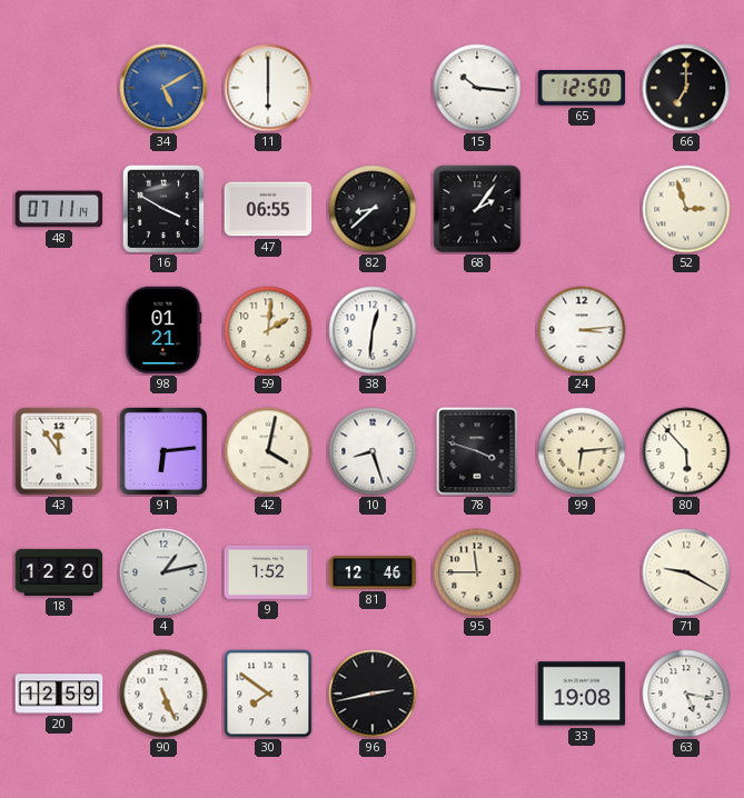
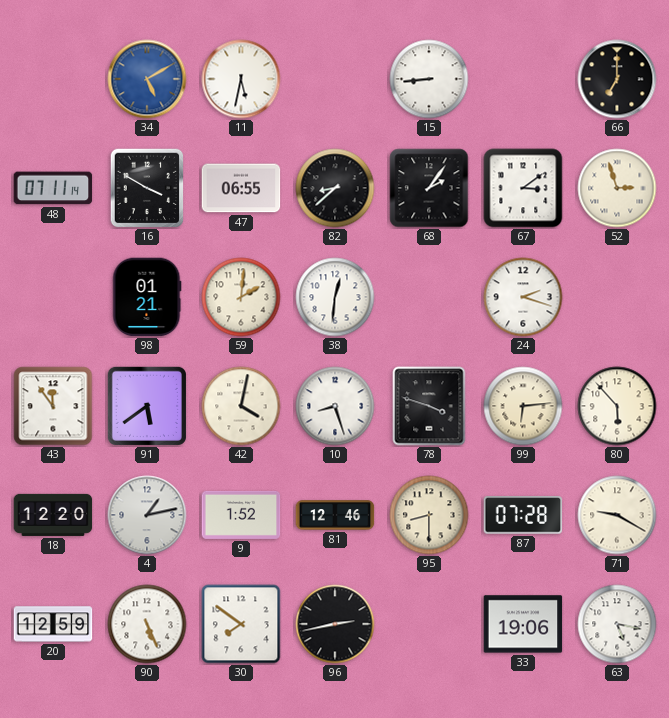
11: 6:00 -> 5:32 (241, 79)
15: 10:16 -> 8:44 (429, 79)
65: 12:50 -> none (582, 89)
67: none -> 3:09 (523, 188)
24: 3:14 -> 2:18 (523, 297)
91: 6:14 -> 5:39 (147, 406)
95: 11:45 -> 8:30 (429, 515)
87: none -> 07:28 (523, 515)
33: 19:08 -> 19:06 (523, 624)
